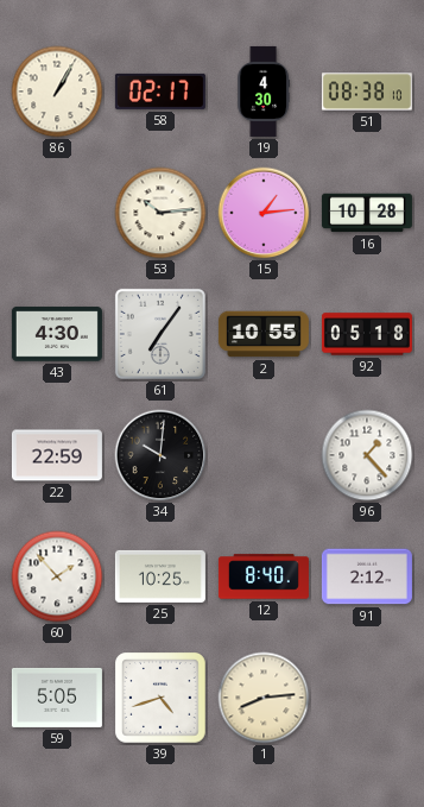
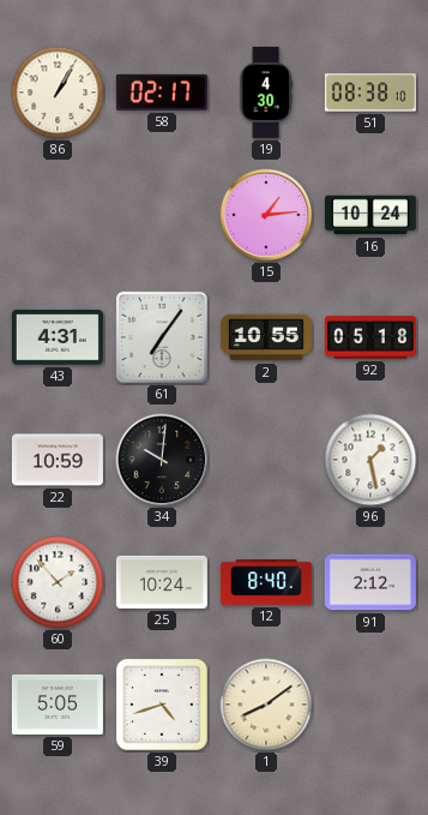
53: 10:14 -> none (160, 213)
16: 10:28 -> 10:24 (370, 215)
43: 4:30 -> 4:31 (58, 337)
22: 22:59 -> 10:59 (58, 460)
96: 1:23 -> 1:28 (370, 460)
25: 10:25 -> 10:24 (162, 582)
1: 8:14 -> 8:09 (266, 705)
